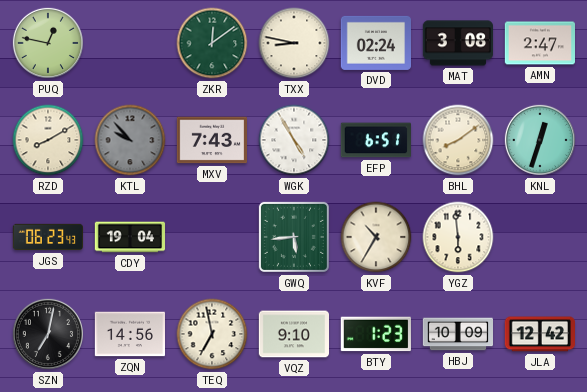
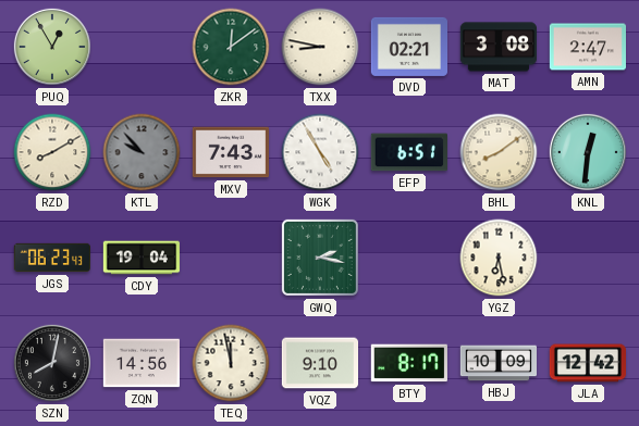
PUQ: 12:47 -> 12:55 (52, 47)
DVD: 02:24 -> 02:21 (408, 47)
KNL: 12:33 -> 12:31 (588, 152)
GWQ: 5:44 -> 2:17 (320, 258)
KVF: 10:35 -> none (376, 237)
YGZ: 5:59 -> 6:28 (499, 258)
SZN: 7:02 -> 8:02 (52, 363)
TEQ: 6:58 -> 11:58 (231, 363)
BTY: 1:23 -> 8:17 (409, 363)
